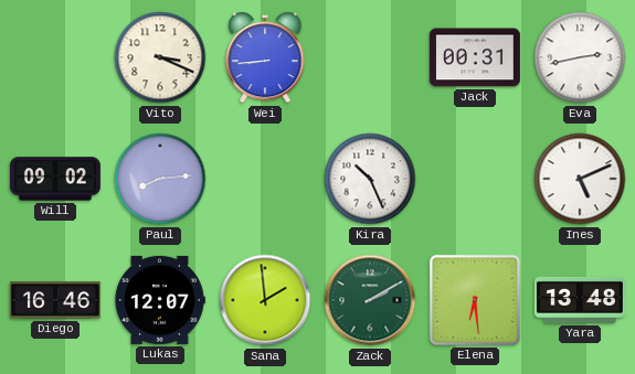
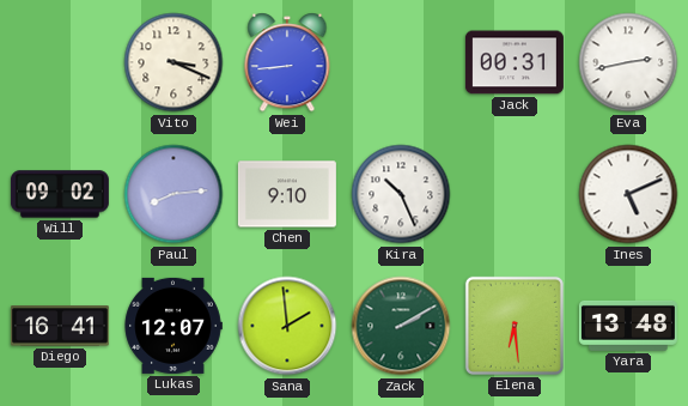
Chen: none -> 9:10 (287, 194)
Diego: 16:46 -> 16:41 (60, 327)
